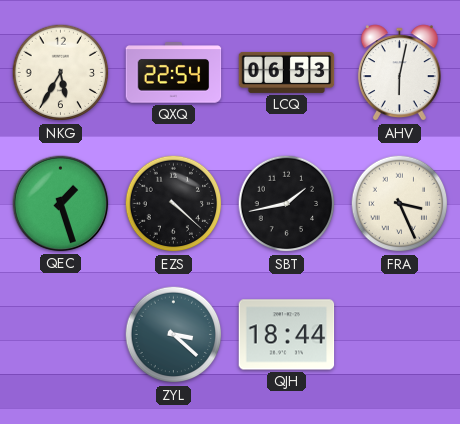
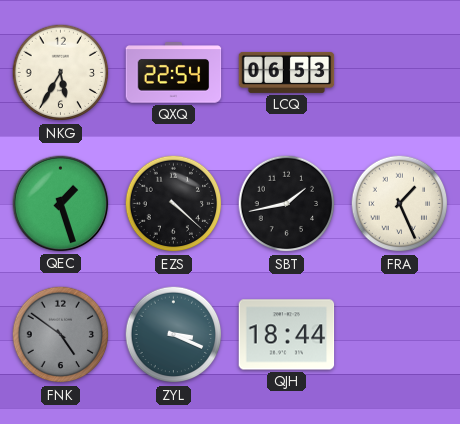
AHV: 6:02 -> none (399, 73)
FRA: 3:26 -> 1:26 (400, 204)
FNK: none -> 4:51 (61, 335)
ZYL: 3:22 -> 3:19 (174, 335)
